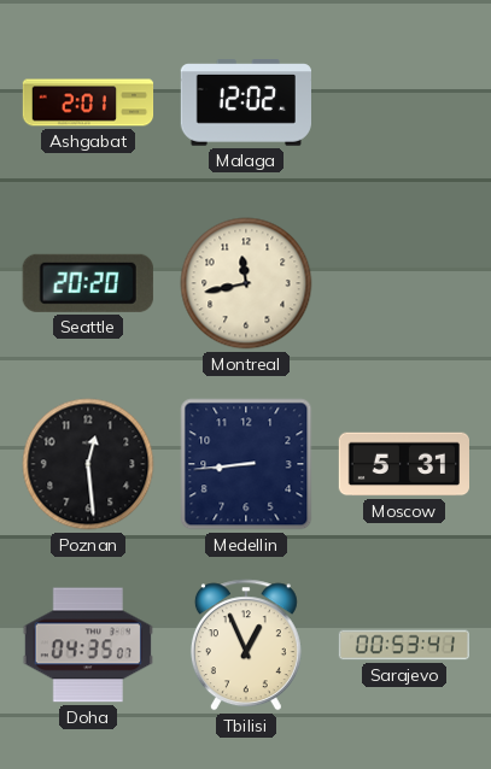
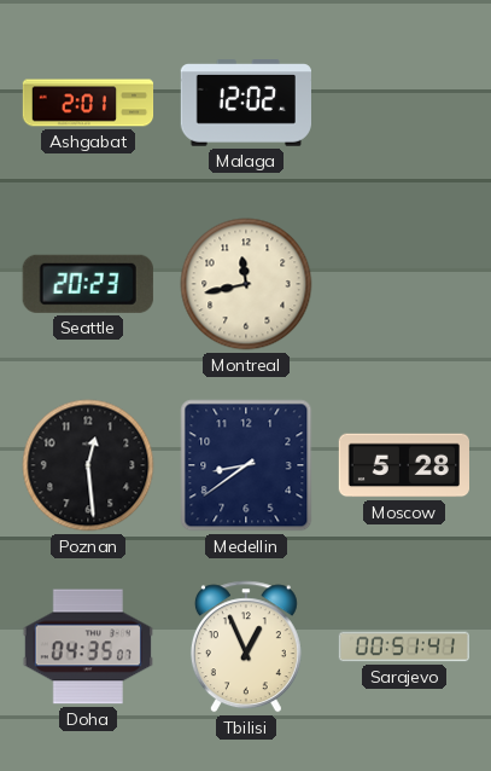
Seattle: 20:20 -> 20:23 (88, 284)
Medellin: 8:44 -> 8:39 (246, 465)
Moscow: 5:31 -> 5:28 (403, 465)
Sarajevo: 00:53 -> 00:51 (403, 647)
